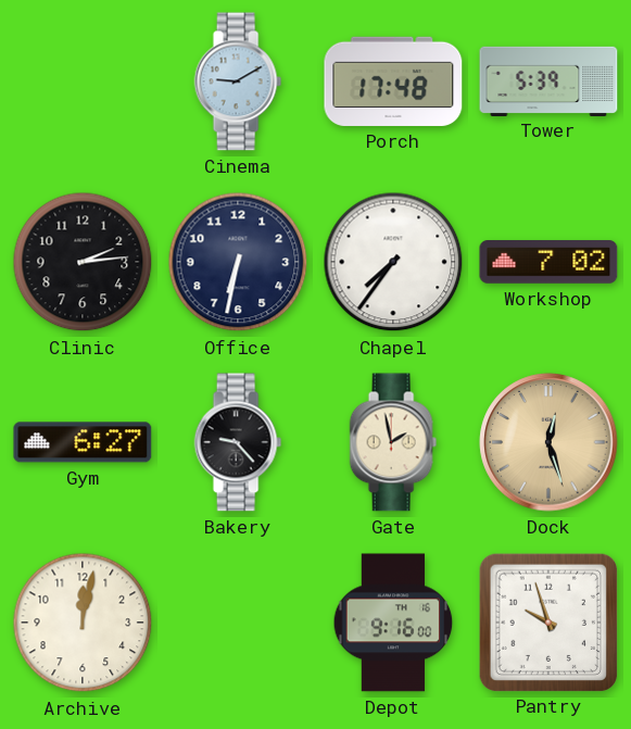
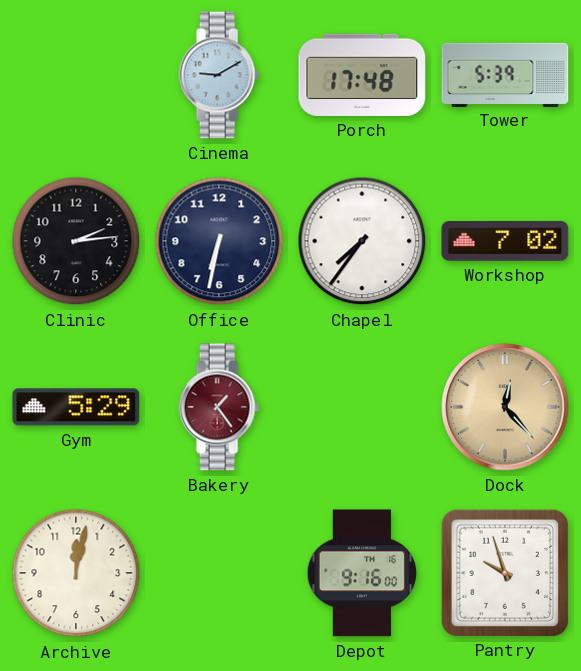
Gym: 6:27 -> 5:29 (76, 407)
Bakery: 9:23 -> 1:24 (219, 407)
Bakery dial: black -> burgundy (219, 407)
Gate: 1:58 -> none (393, 442)
Dock: 12:27 -> 12:23 (505, 407)
